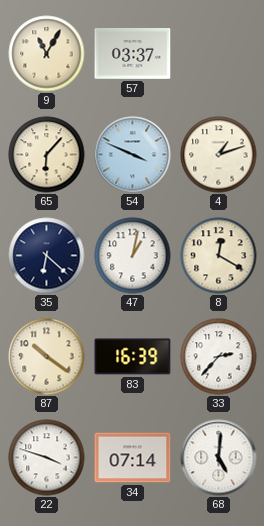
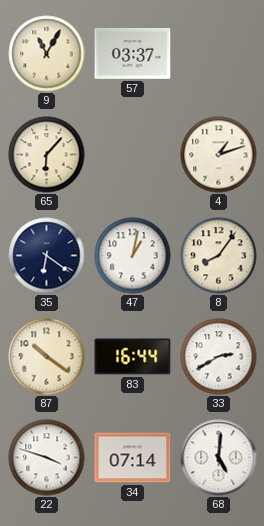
54: 3:49 -> none (133, 155)
35: 6:22 -> 6:21 (47, 256)
8: 12:20 -> 8:06 (219, 256)
83: 16:39 -> 16:44 (133, 357)
33: 2:37 -> 2:40 (219, 357)
